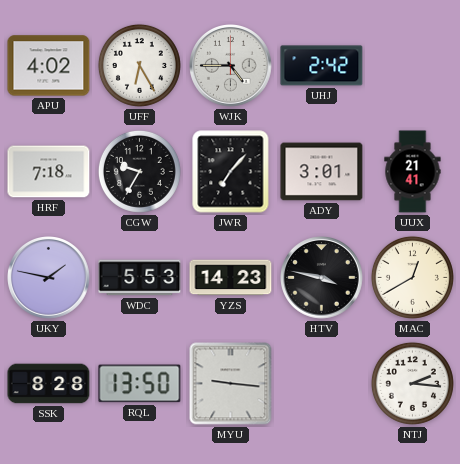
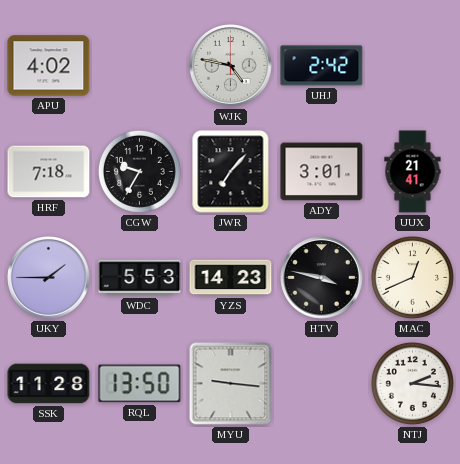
UFF: 6:25 -> none (139, 65)
WJK: 4:45 -> 4:47 (231, 66)
UKY: 1:47 -> 1:45 (49, 278)
MAC: 12:40 -> 12:41 (412, 277)
SSK: 8:28 -> 11:28 (49, 384)
